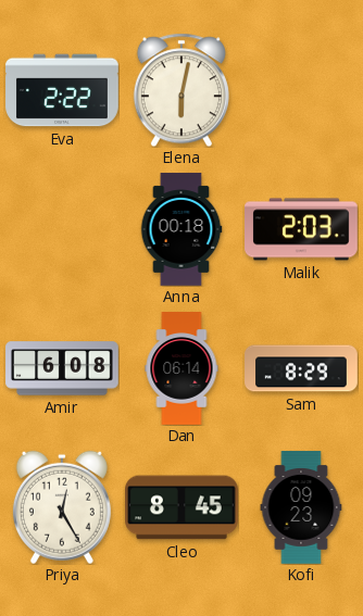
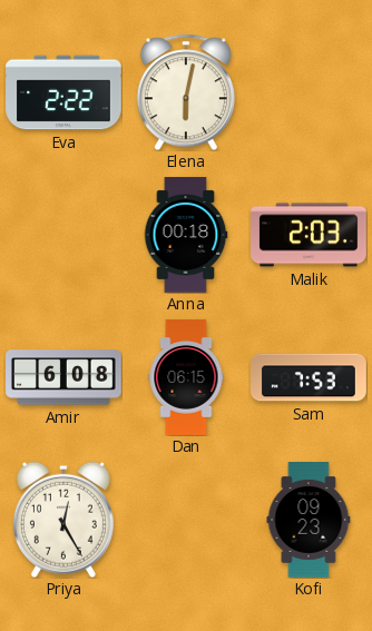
Dan: 06:14 -> 06:15 (186, 377)
Sam: 8:29 -> 7:53 (309, 377)
Cleo: 8:45 -> none (181, 507)
